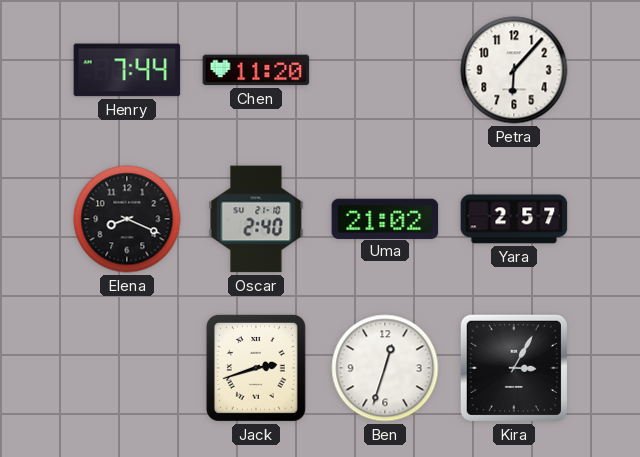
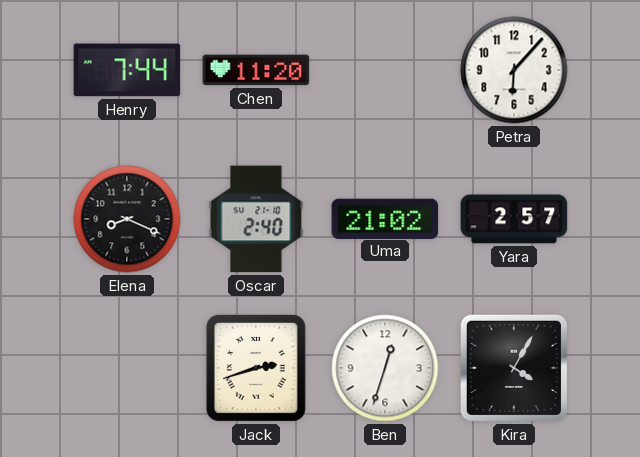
Kira: 3:05 -> 4:05 (514, 368)
